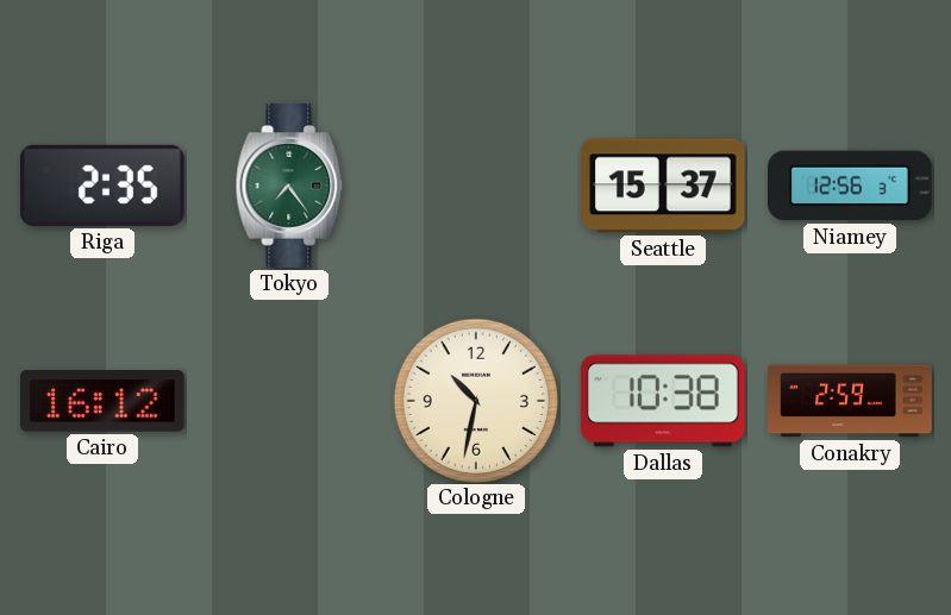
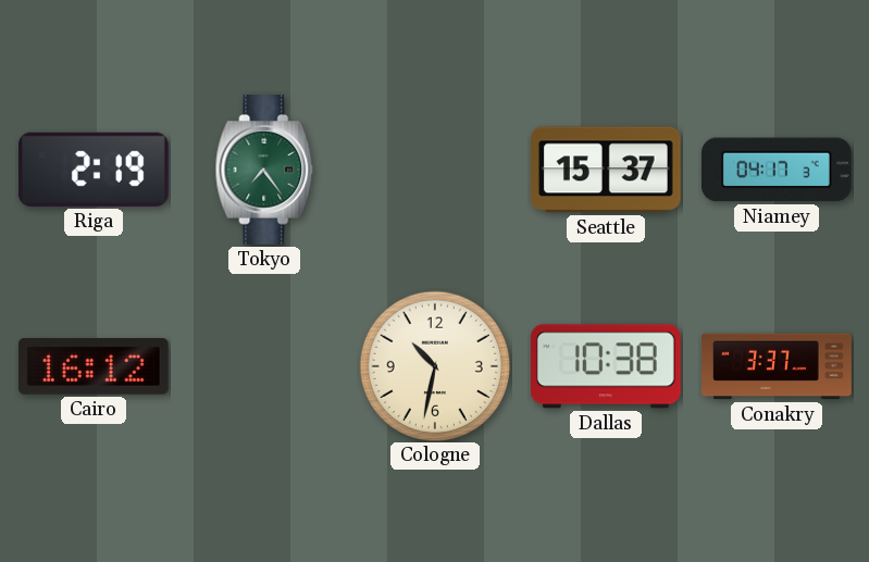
Riga: 2:35 -> 2:19 (94, 170)
Niamey: 12:56 -> 04:17 (778, 170)
Conakry: 2:59 -> 3:37 (777, 366)
